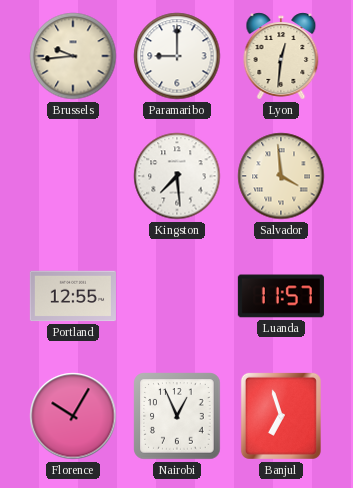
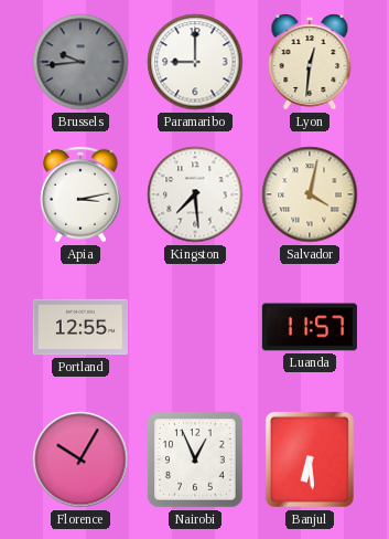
Brussels dial: cream -> grey (80, 62)
Apia: none -> 3:13 (82, 194)
Salvador: 3:59 -> 4:02 (310, 194)
Banjul: 6:57 -> 6:29 (310, 459)
